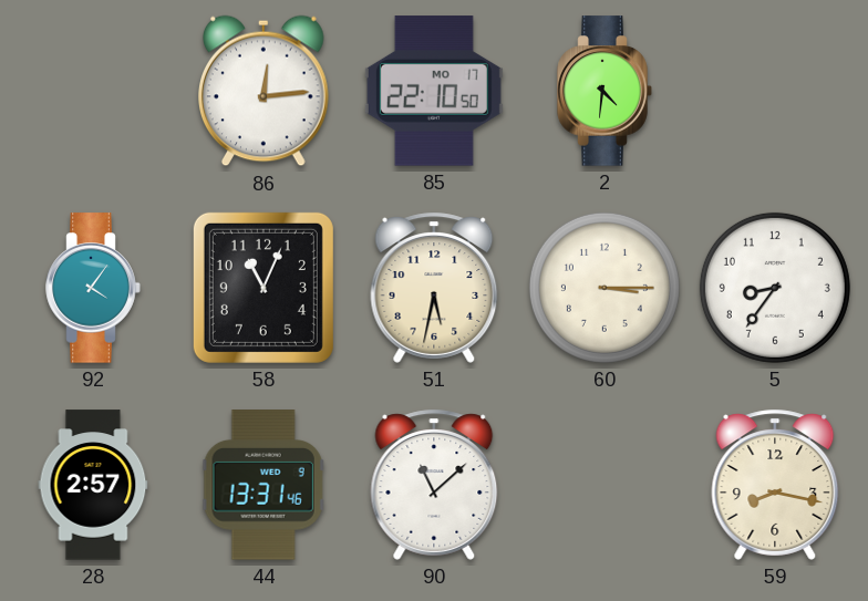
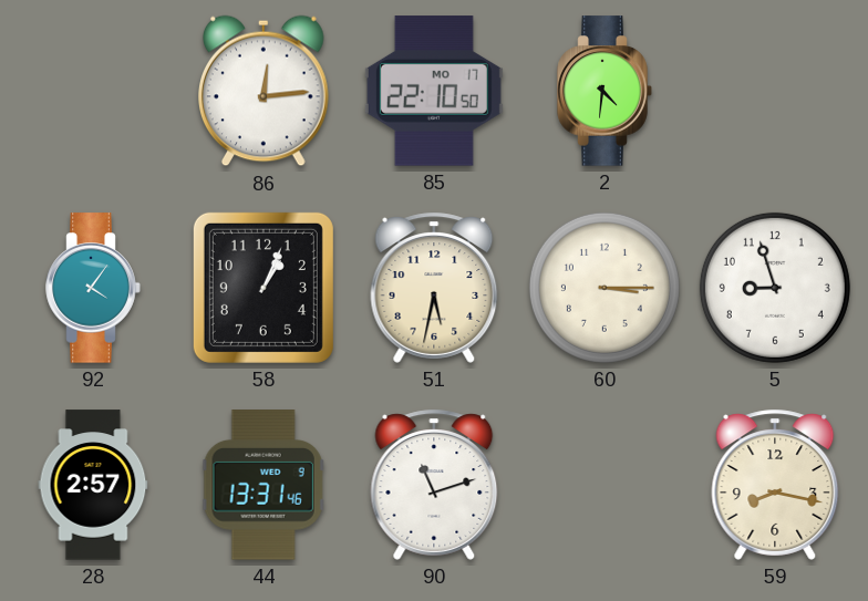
58: 11:04 -> 1:04 (263, 288)
5: 8:36 -> 8:57 (775, 288)
90: 11:08 -> 11:12 (434, 485)
